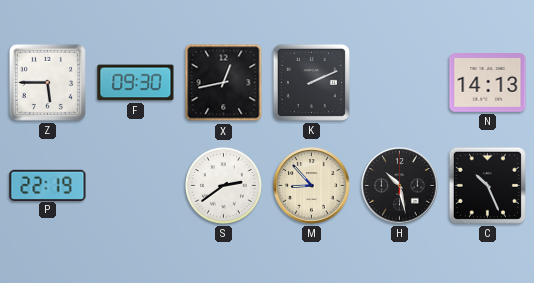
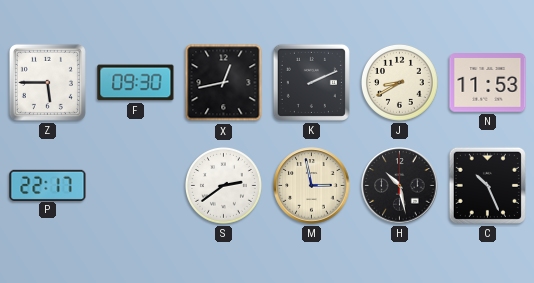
J: none -> 8:40 (399, 82)
N: 14:13 -> 11:53 (488, 83)
P: 22:19 -> 22:17 (48, 185)
M: 8:53 -> 2:58 (312, 186)
